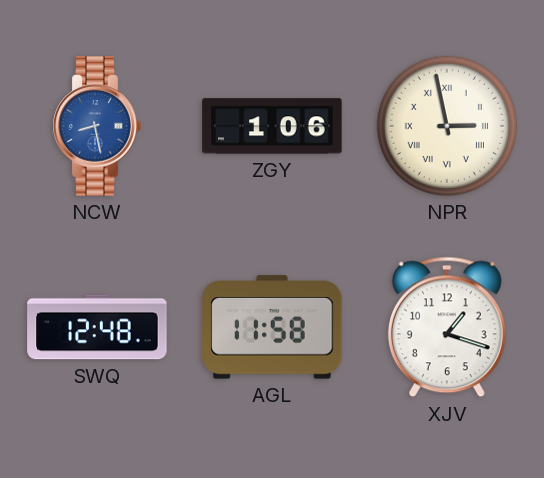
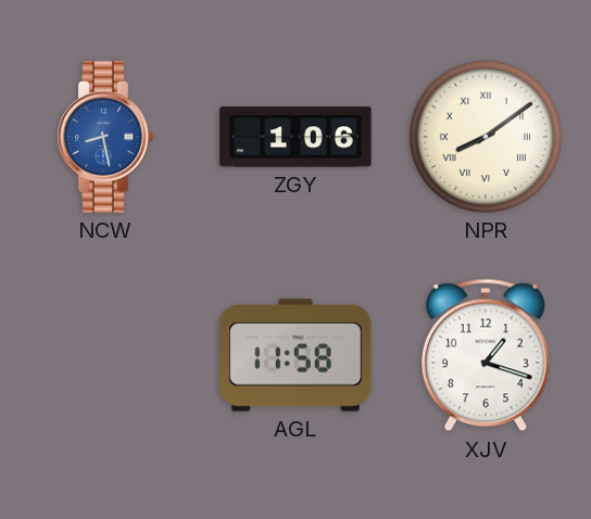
NPR: 2:58 -> 8:09 (486, 137)
SWQ: 12:48 -> none (97, 327)
